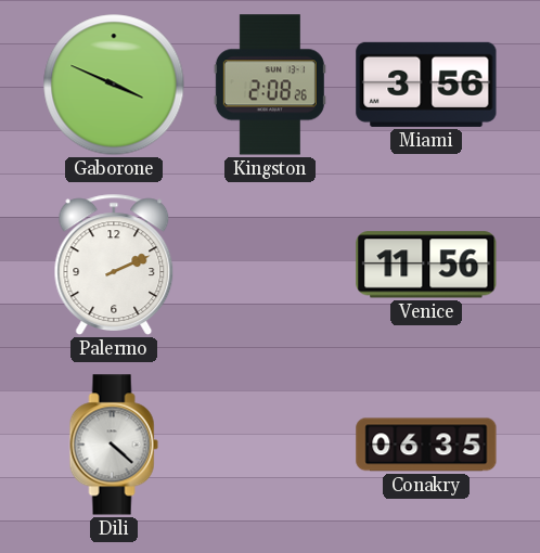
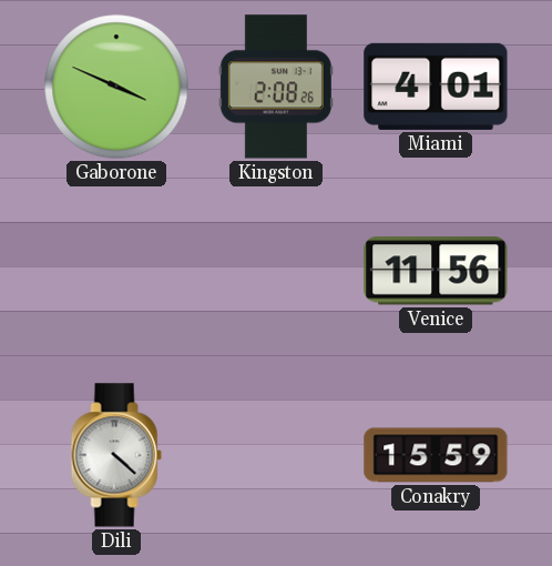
Miami: 3:56 -> 4:01 (436, 87)
Palermo: 2:11 -> none (114, 265)
Conakry: 06:35 -> 15:59 (436, 455)
